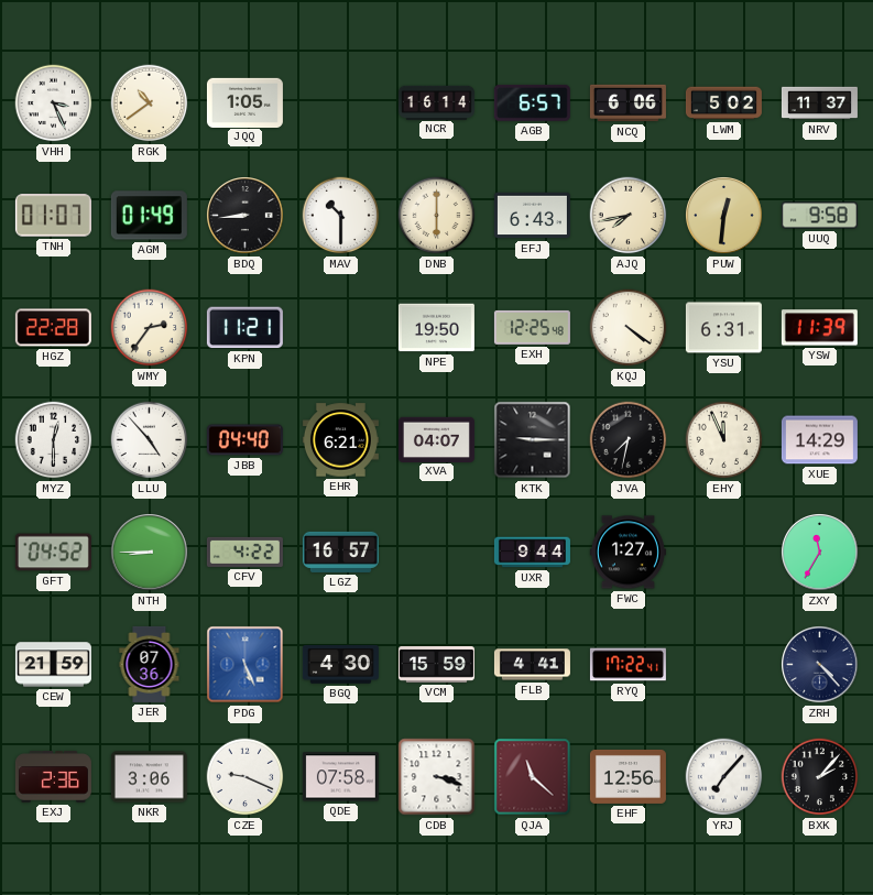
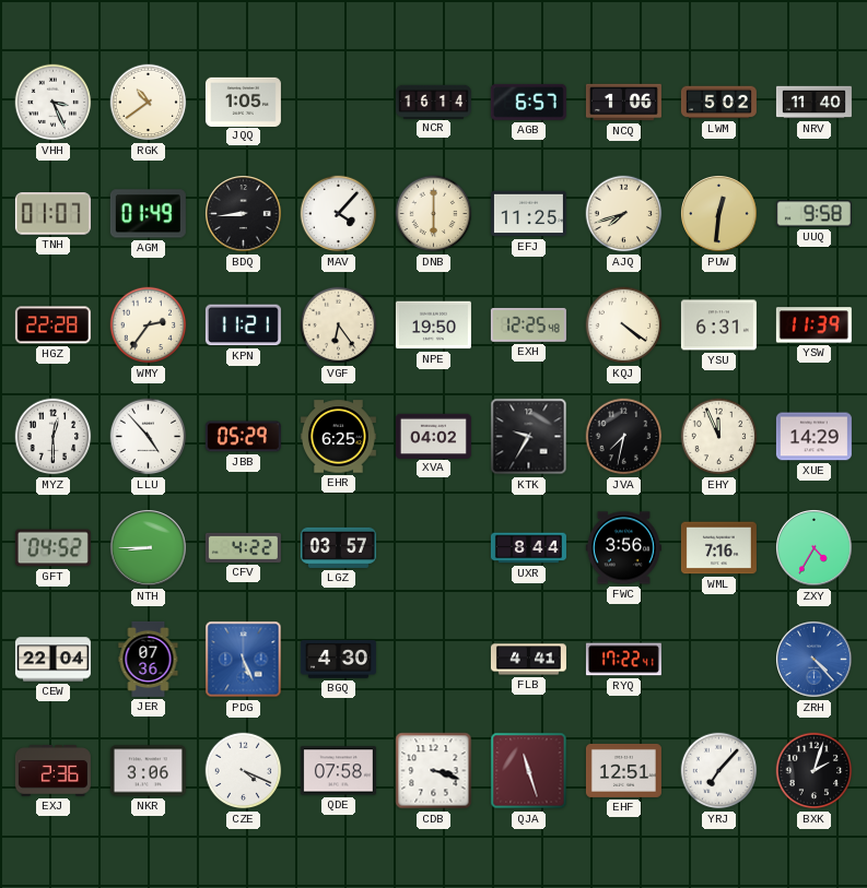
NCQ: 6:06 -> 1:06 (623, 103)
NRV: 11:37 -> 11:40 (813, 103)
MAV: 10:30 -> 4:07 (339, 214)
EFJ: 6:43 -> 11:25 (528, 214)
AJQ: 7:43 -> 7:42 (624, 214)
VGF: none -> 6:24 (339, 325)
JBB: 04:40 -> 05:29 (243, 437)
EHR: 6:21 -> 6:25 (338, 437)
XVA: 04:07 -> 04:02 (433, 436)
KTK: 9:15 -> 9:35 (529, 437)
LGZ: 16:57 -> 03:57 (338, 547)
UXR: 9:44 -> 8:44 (528, 548)
FWC: 1:27 -> 3:56 (623, 548)
WML: none -> 7:16 (718, 548)
ZXY: 11:35 -> 4:35 (815, 548)
CEW: 21:59 -> 22:04 (52, 660)
VCM: 15:59 -> none (436, 665)
ZRH dial: navy -> blue (815, 660)
CZE: 9:19 -> 4:19 (244, 771)
QJA: 11:22 -> 11:27 (529, 771)
EHF: 12:56 -> 12:51 (623, 770)
BXK: 2:07 -> 2:03 (815, 771)
